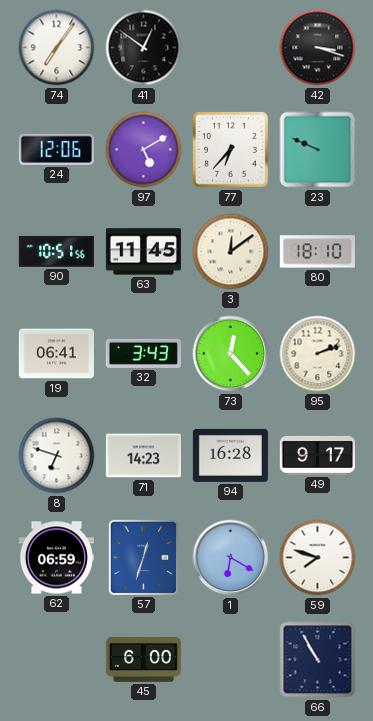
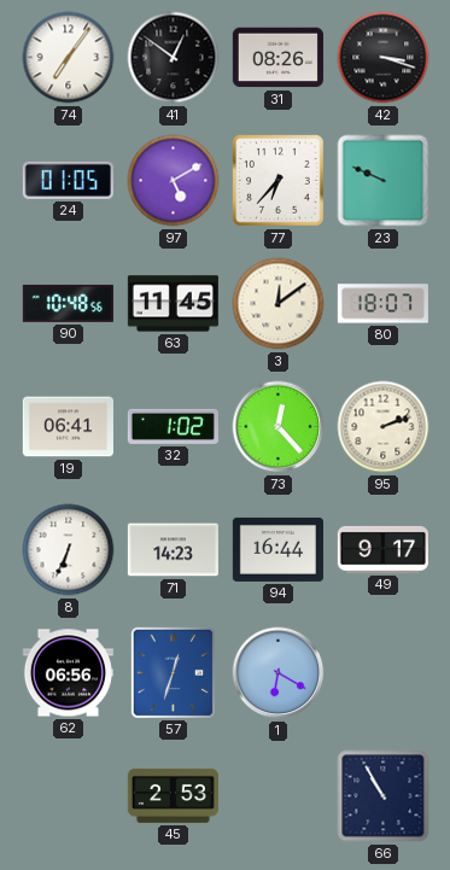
31: none -> 08:26 (277, 58)
24: 12:06 -> 01:05 (68, 180)
90: 10:51 -> 10:48 (68, 303)
80: 18:10 -> 18:07 (382, 304)
32: 3:43 -> 1:02 (173, 426)
8: 6:48 -> 6:34 (69, 550)
94: 16:28 -> 16:44 (277, 549)
62: 06:59 -> 06:56 (68, 673)
59: 7:48 -> none (318, 558)
45: 6:00 -> 2:53 (173, 795)
